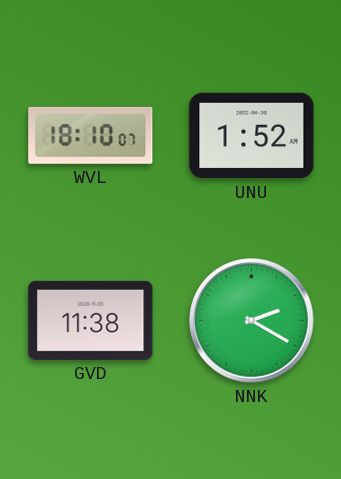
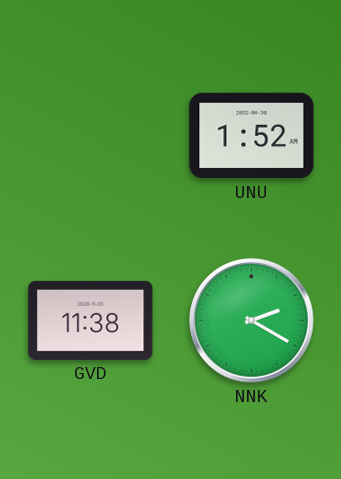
WVL: 18:10 -> none (91, 135)
